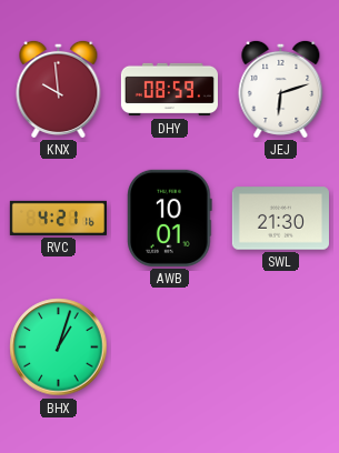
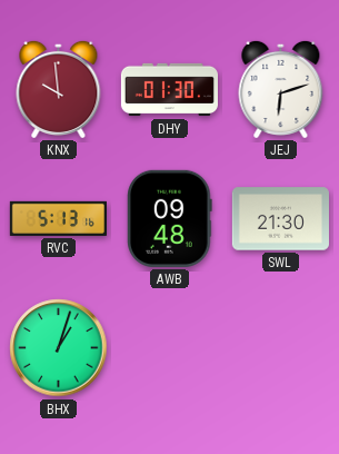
DHY: 08:59 -> 01:30 (169, 90)
RVC: 4:21 -> 5:13 (58, 218)
AWB: 10:01 -> 09:48 (170, 218)
